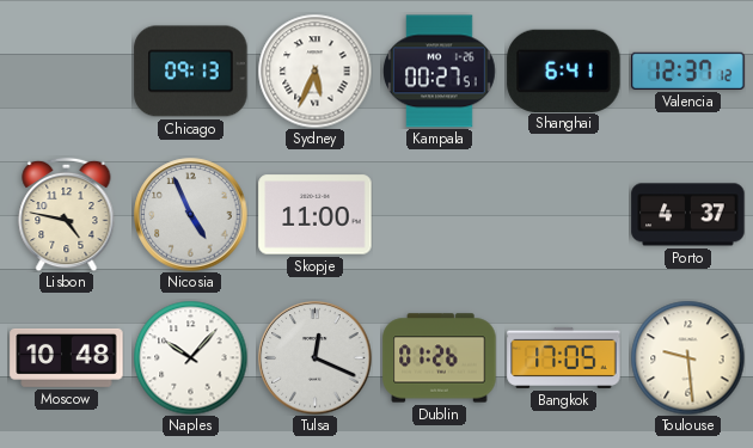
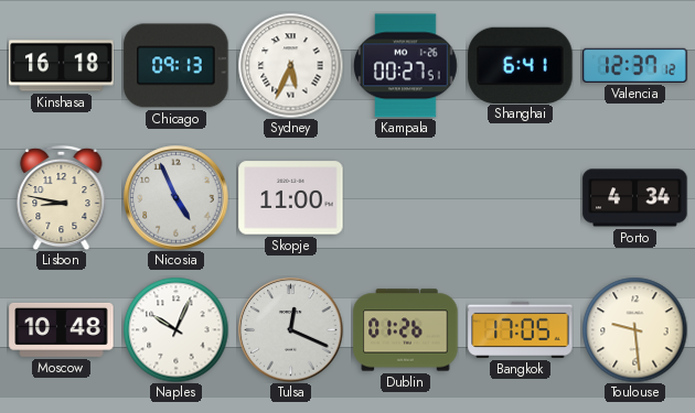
Kinshasa: none -> 16:18 (62, 66)
Lisbon: 4:47 -> 8:47 (62, 197)
Porto: 4:37 -> 4:34 (635, 198)
Naples: 10:07 -> 10:04 (175, 329)
